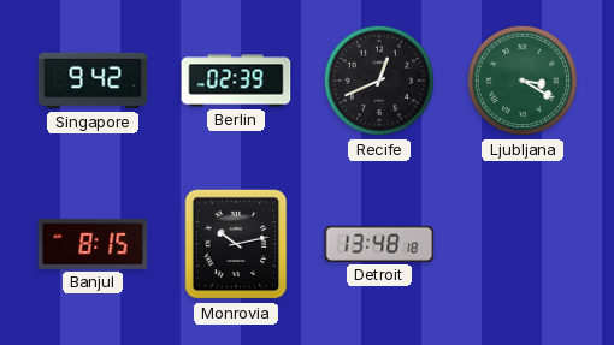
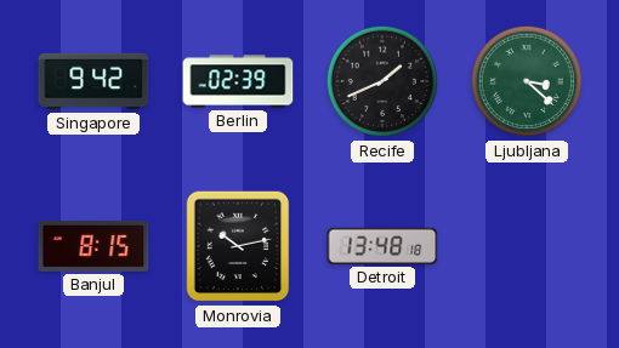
Recife: 12:41 -> 1:41 (382, 81)
Ljubljana: 3:20 -> 3:22 (527, 81)
